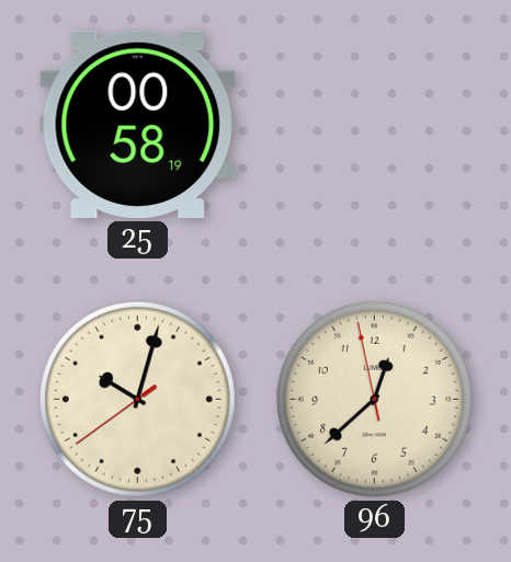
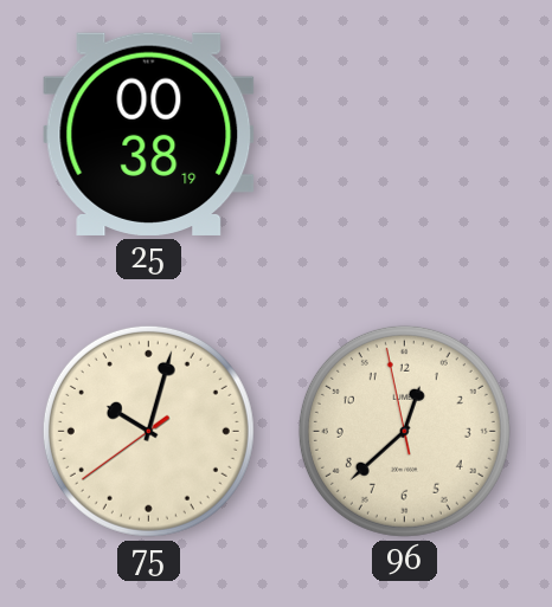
25: 00:58 -> 00:38 (149, 134)
